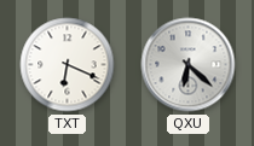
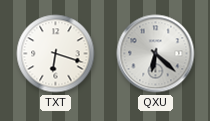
TXT: 6:19 -> 6:18 (56, 54)
